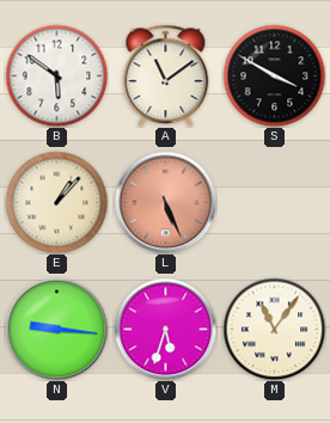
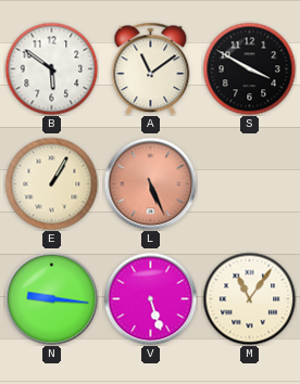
E: 1:07 -> 1:05 (51, 183)
V: 5:33 -> 5:27 (150, 298)
